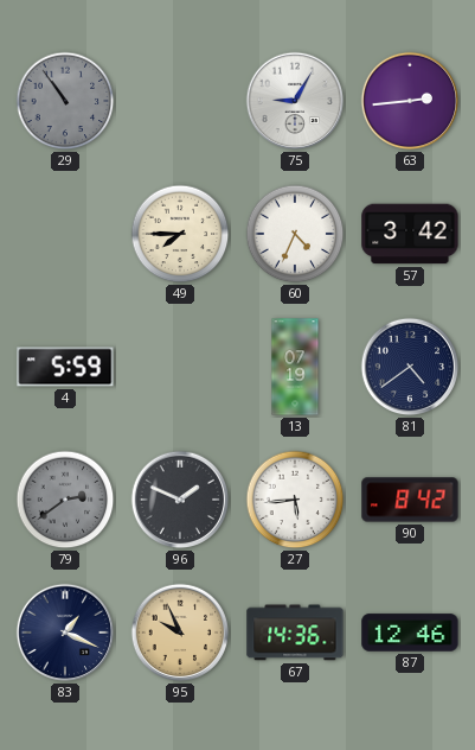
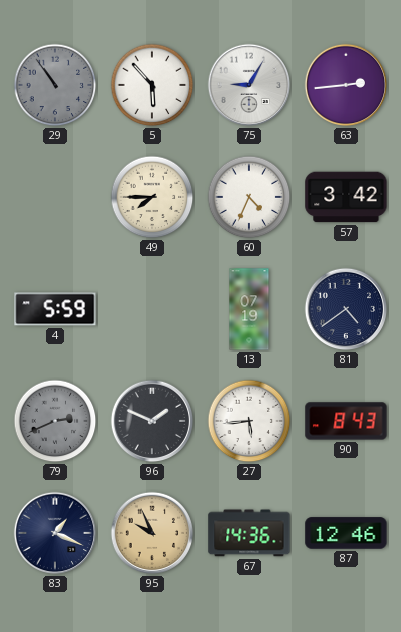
5: none -> 5:53 (152, 85)
79: 2:39 -> 2:41 (55, 421)
90: 8:42 -> 8:43 (346, 421)
